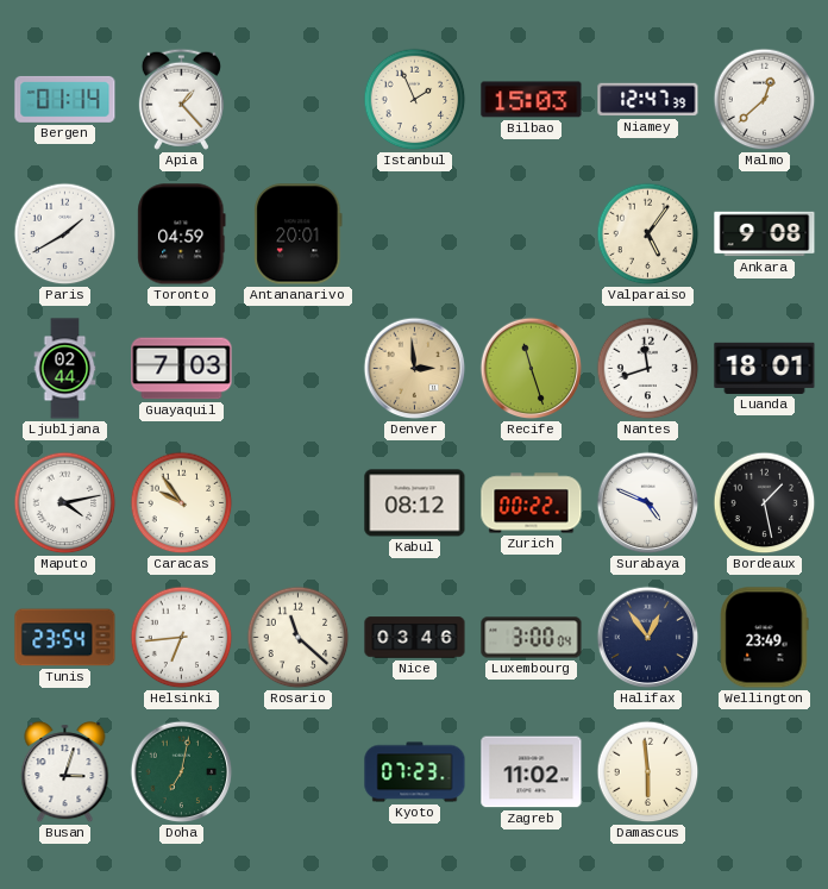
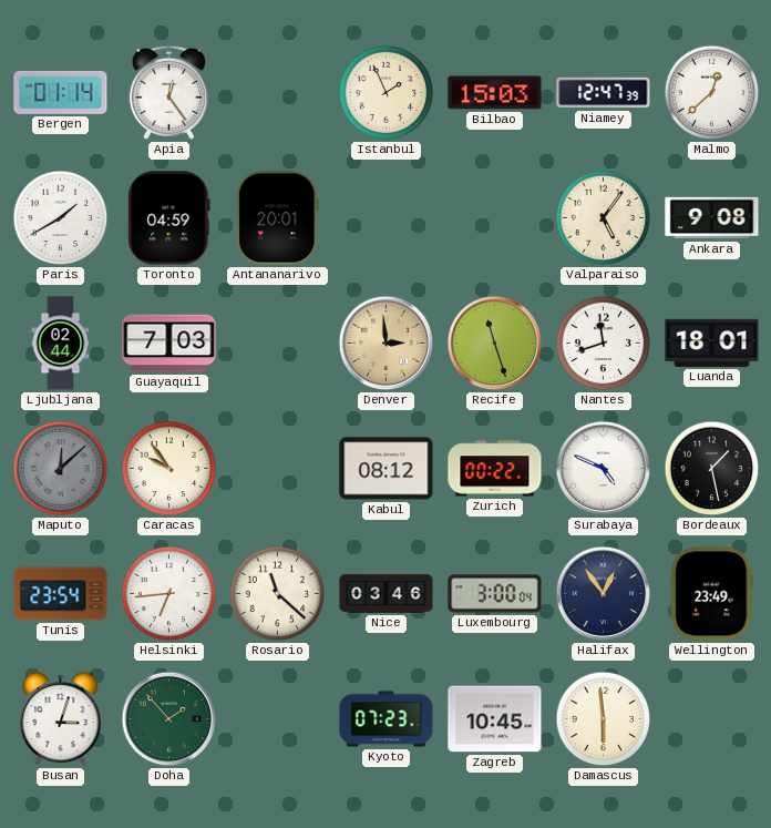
Apia: 1:23 -> 12:24 (168, 92)
Maputo: 4:13 -> 12:08 (61, 469)
Maputo dial: white -> grey (61, 469)
Doha: 7:02 -> 1:53 (169, 719)
Zagreb: 11:02 -> 10:45 (495, 719)
